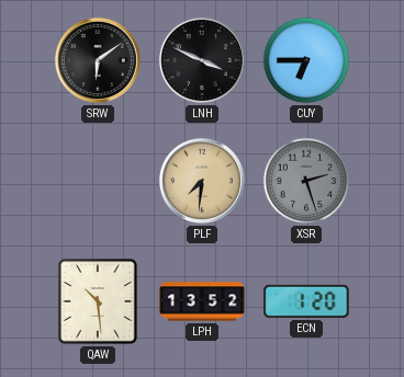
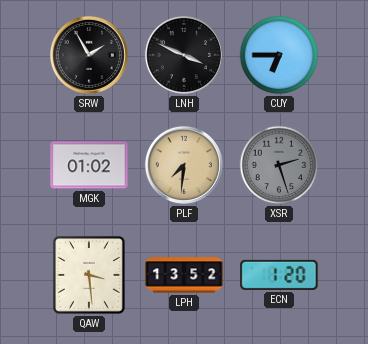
SRW: 6:09 -> 1:55 (89, 55)
MGK: none -> 01:02 (89, 165)
QAW: 10:29 -> 3:29 (89, 275)
